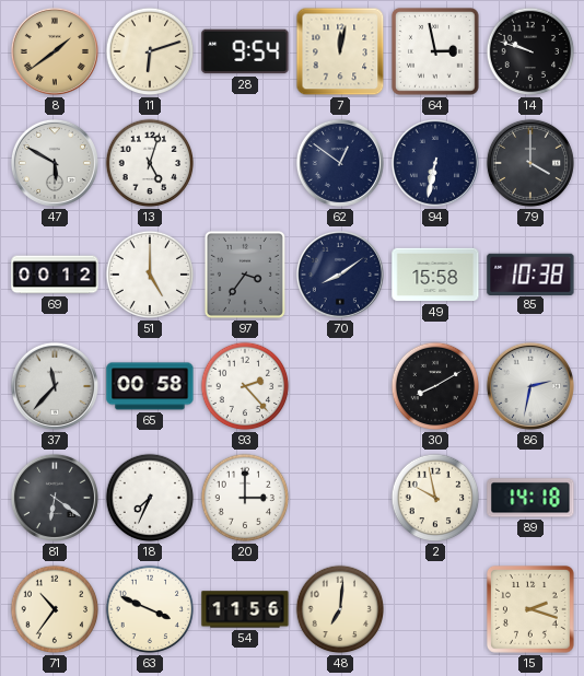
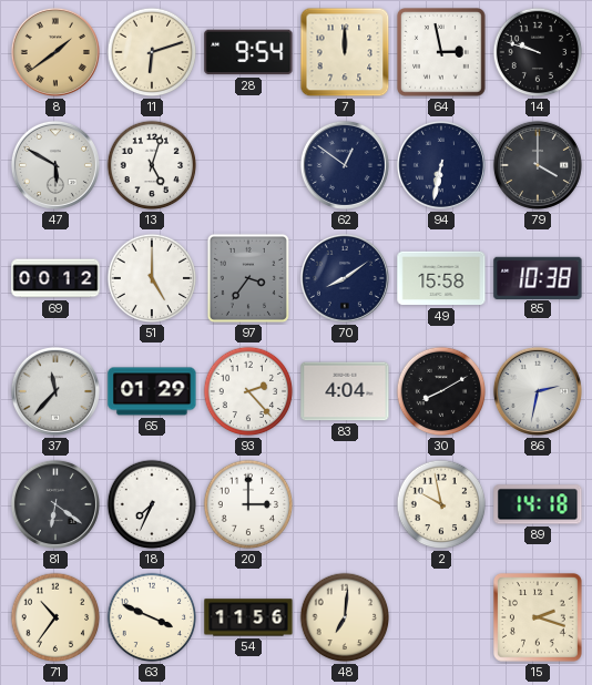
7: 12:02 -> 12:00 (345, 52)
65: 00:58 -> 01:29 (152, 391)
83: none -> 4:04 (345, 391)
